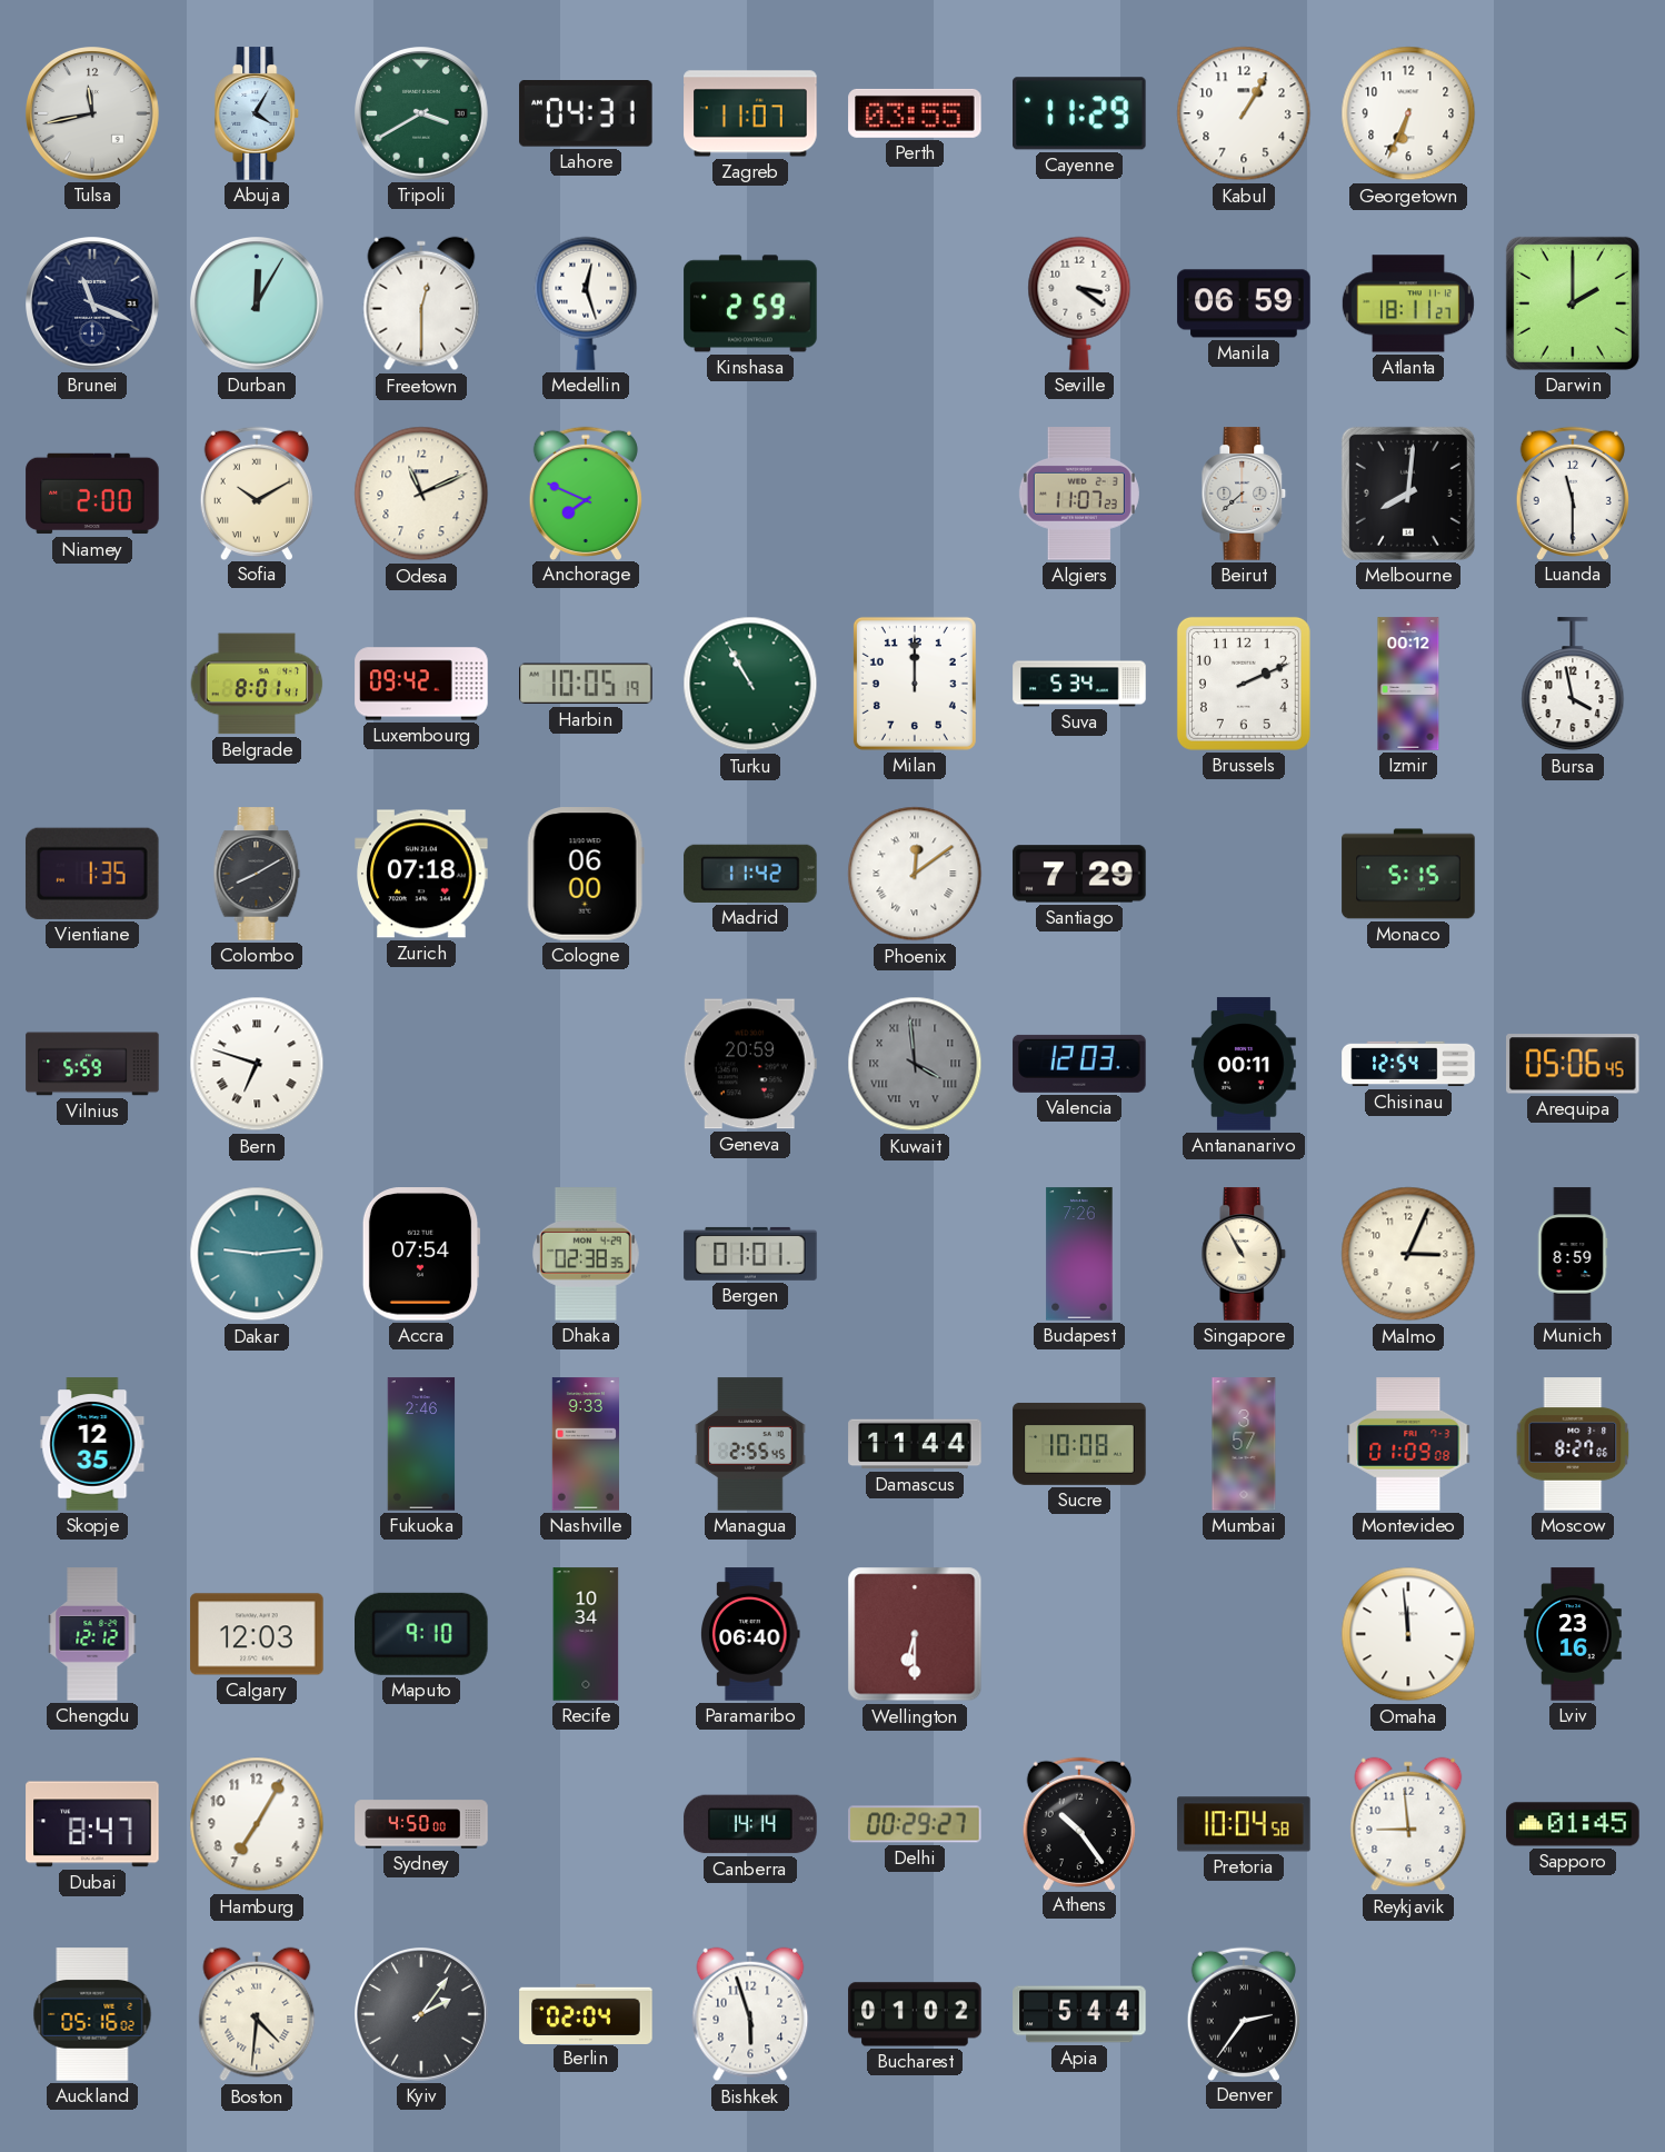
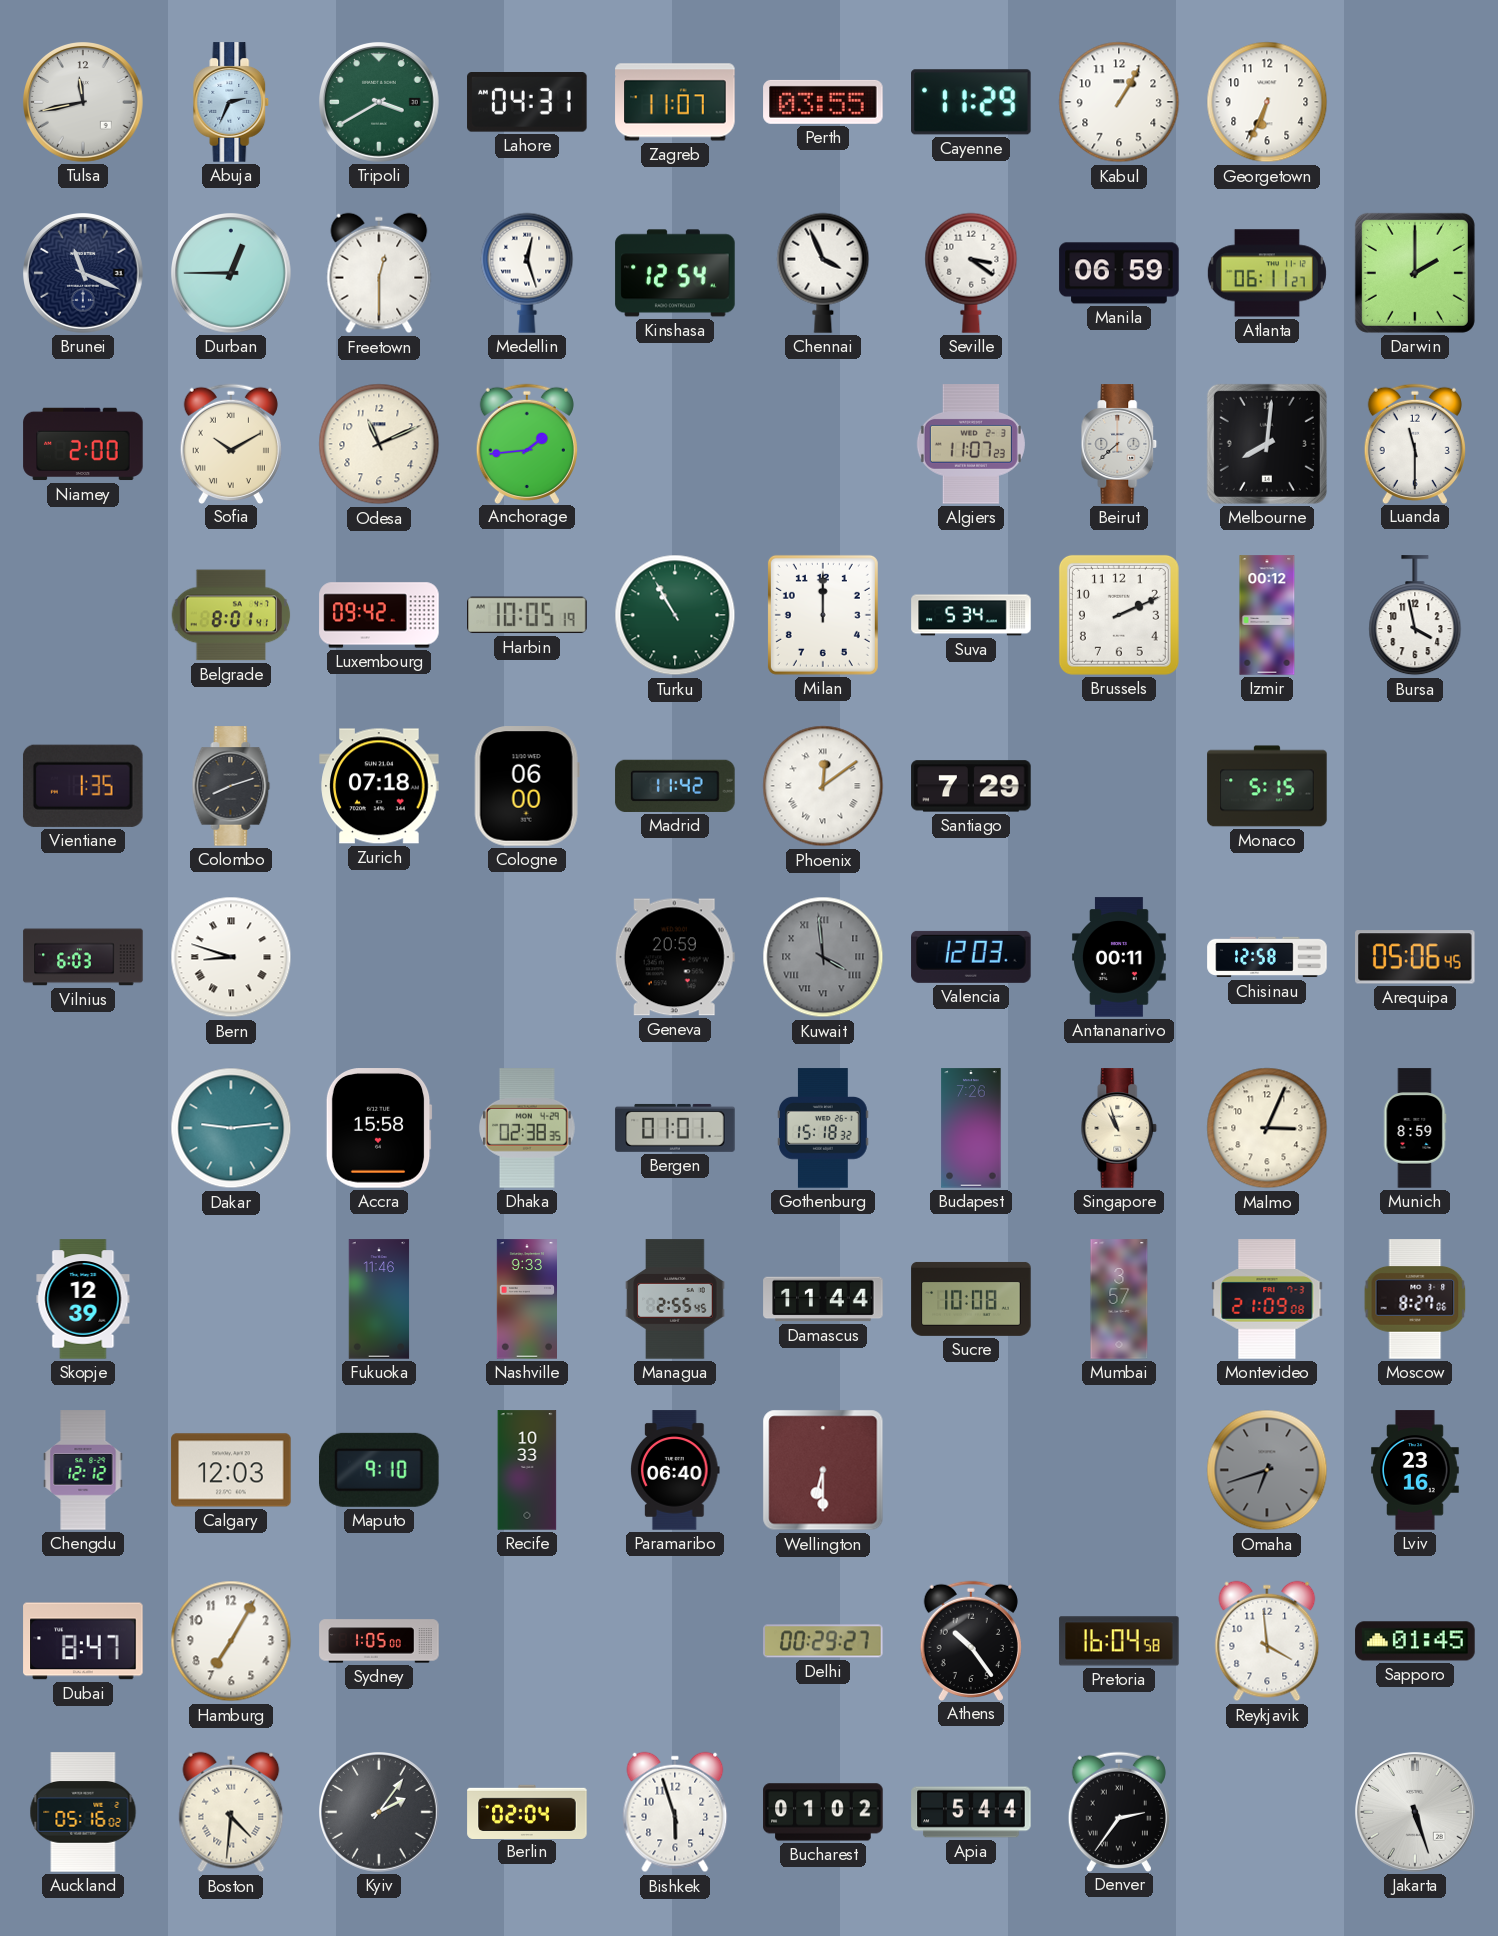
Abuja: 4:05 -> 2:34 (231, 102)
Durban: 12:05 -> 12:45 (232, 274)
Kinshasa: 2:59 -> 12:54 (675, 273)
Chennai: none -> 3:56 (823, 273)
Atlanta: 18:11 -> 06:11 (1267, 273)
Anchorage: 7:49 -> 1:44 (527, 443)
Colombo: 8:10 -> 8:12 (231, 786)
Vilnius: 5:59 -> 6:03 (83, 957)
Bern: 6:48 -> 8:48 (231, 957)
Chisinau: 12:54 -> 12:58 (1267, 957)
Accra: 07:54 -> 15:58 (379, 1128)
Gothenburg: none -> 15:18 (824, 1128)
Singapore: 10:55 -> 10:57 (1119, 1128)
Skopje: 12:35 -> 12:39 (83, 1299)
Fukuoka: 2:46 -> 11:46 (379, 1299)
Montevideo: 01:09 -> 21:09 (1267, 1299)
Recife: 10:34 -> 10:33 (527, 1470)
Omaha: 11:59 -> 6:42 (1267, 1470)
Omaha dial: white -> grey (1267, 1470)
Sydney: 4:50 -> 1:05 (379, 1641)
Canberra: 14:14 -> none (750, 1824)
Pretoria: 10:04 -> 16:04 (1119, 1641)
Reykjavik: 8:59 -> 3:59 (1267, 1641)
Jakarta: none -> 5:27 (1416, 1813)
